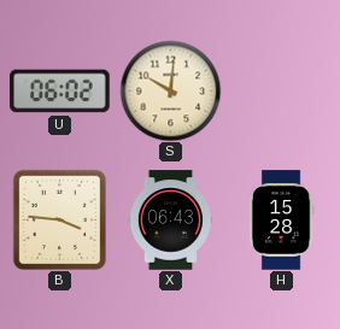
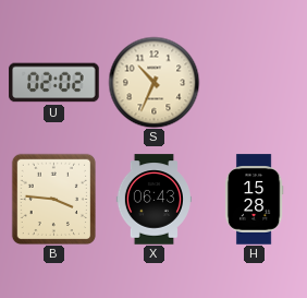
U: 06:02 -> 02:02 (54, 83)
S: 10:01 -> 10:34 (153, 82)
